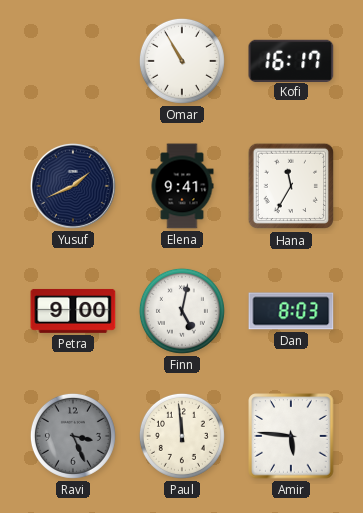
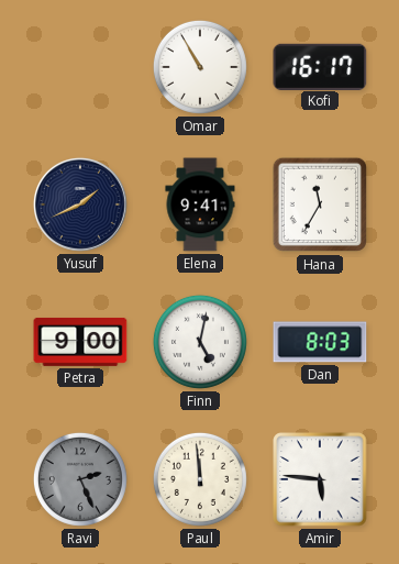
Ravi: 3:26 -> 2:26 (80, 479)
